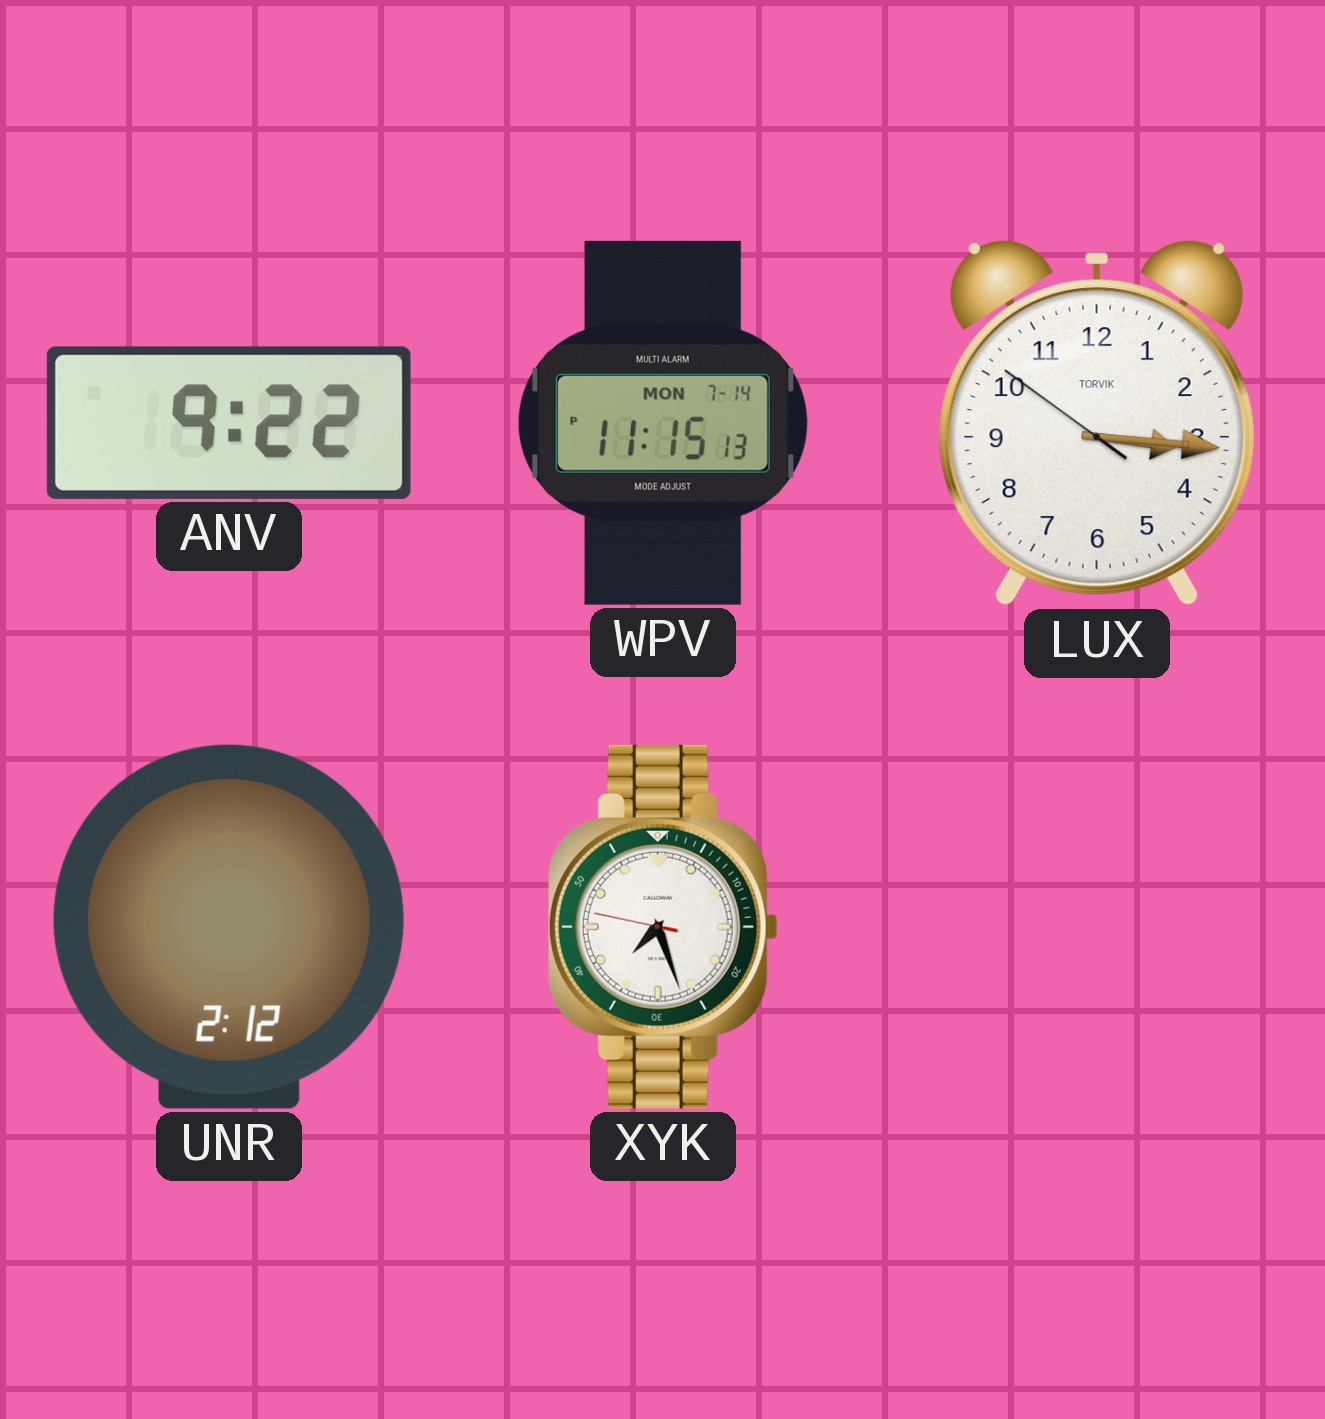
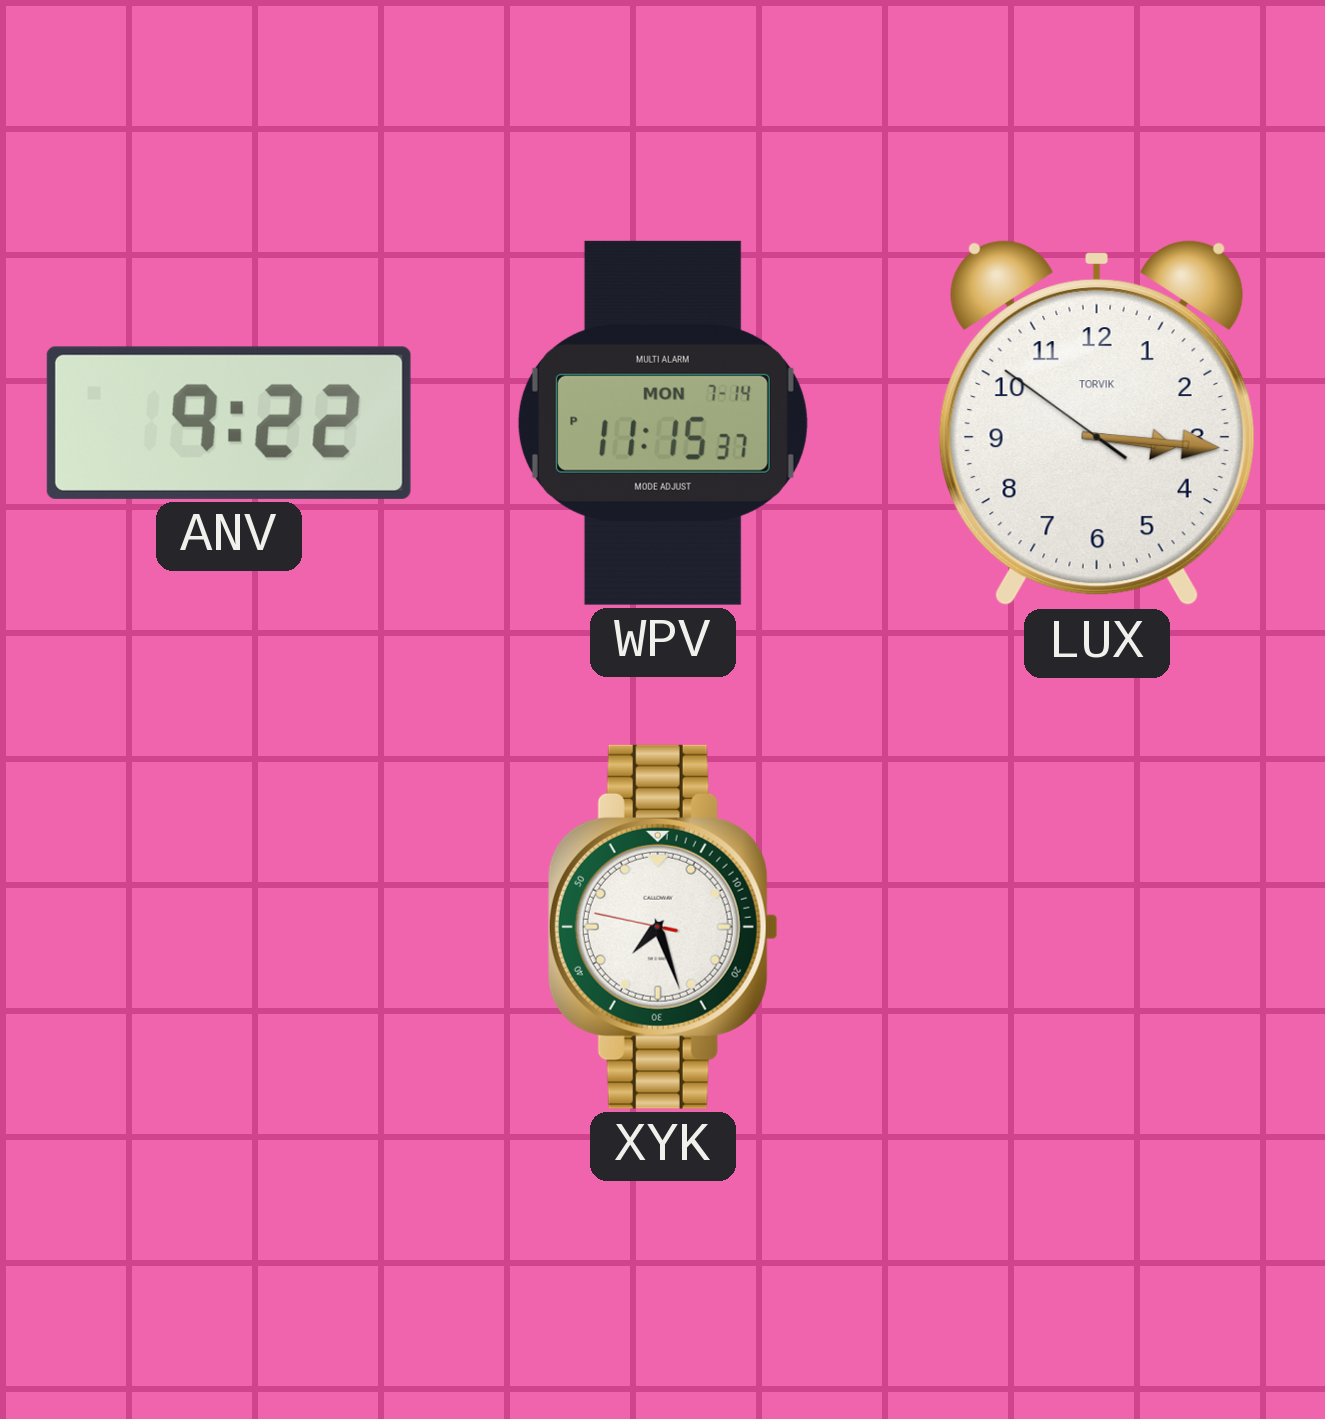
WPV: 11:15:13 PM -> 11:15:37 PM (663, 423)
UNR: 2:12 -> none (229, 927)
